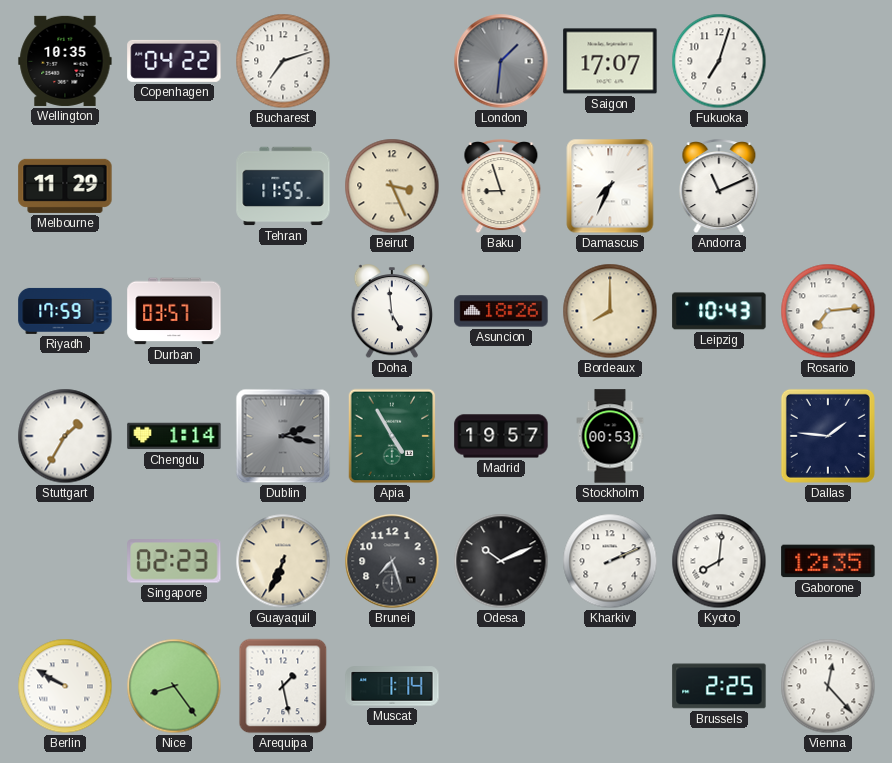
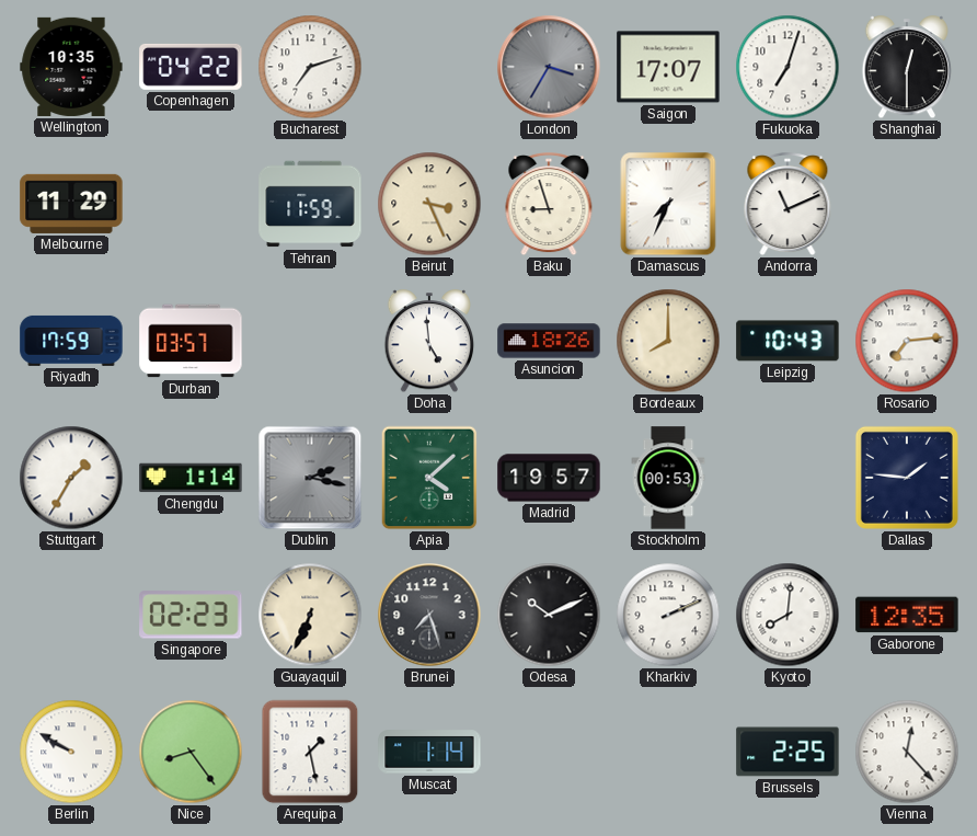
London: 1:31 -> 3:35 (549, 67)
Shanghai: none -> 12:30 (907, 68)
Tehran: 11:55 -> 11:59 (310, 204)
Apia: 4:55 -> 4:08 (429, 478)
